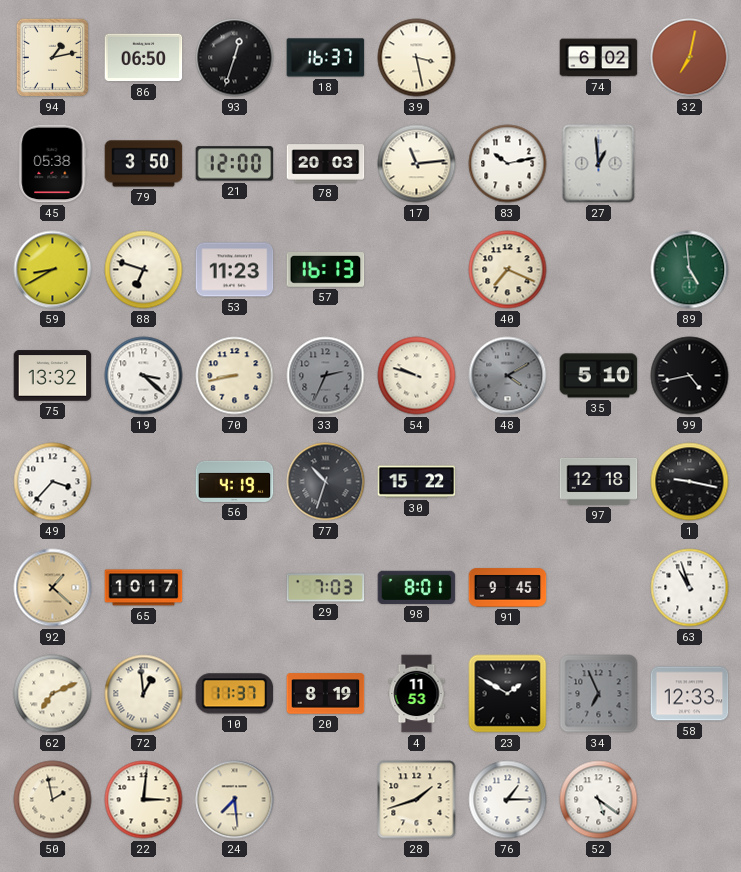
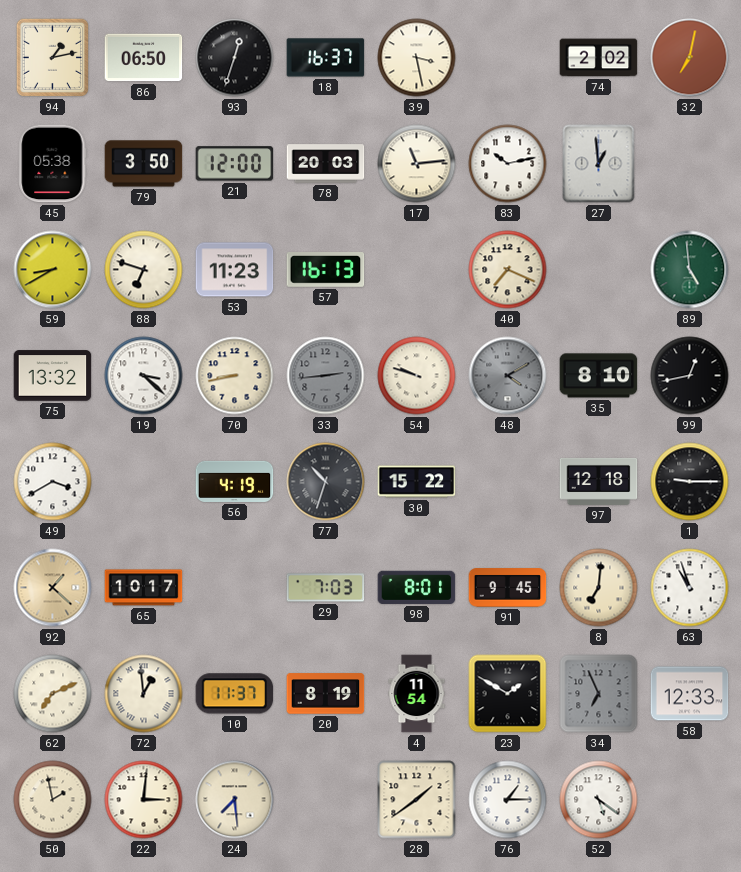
74: 6:02 -> 2:02 (599, 58)
33: 2:34 -> 2:44 (326, 376)
35: 5:10 -> 8:10 (599, 376)
99: 4:43 -> 12:43 (690, 376)
49: 3:37 -> 3:40 (53, 482)
1: 9:17 -> 9:15 (690, 482)
8: none -> 7:01 (599, 588)
4: 11:53 -> 11:54 (417, 694)
28: 1:42 -> 1:39 (417, 800)
